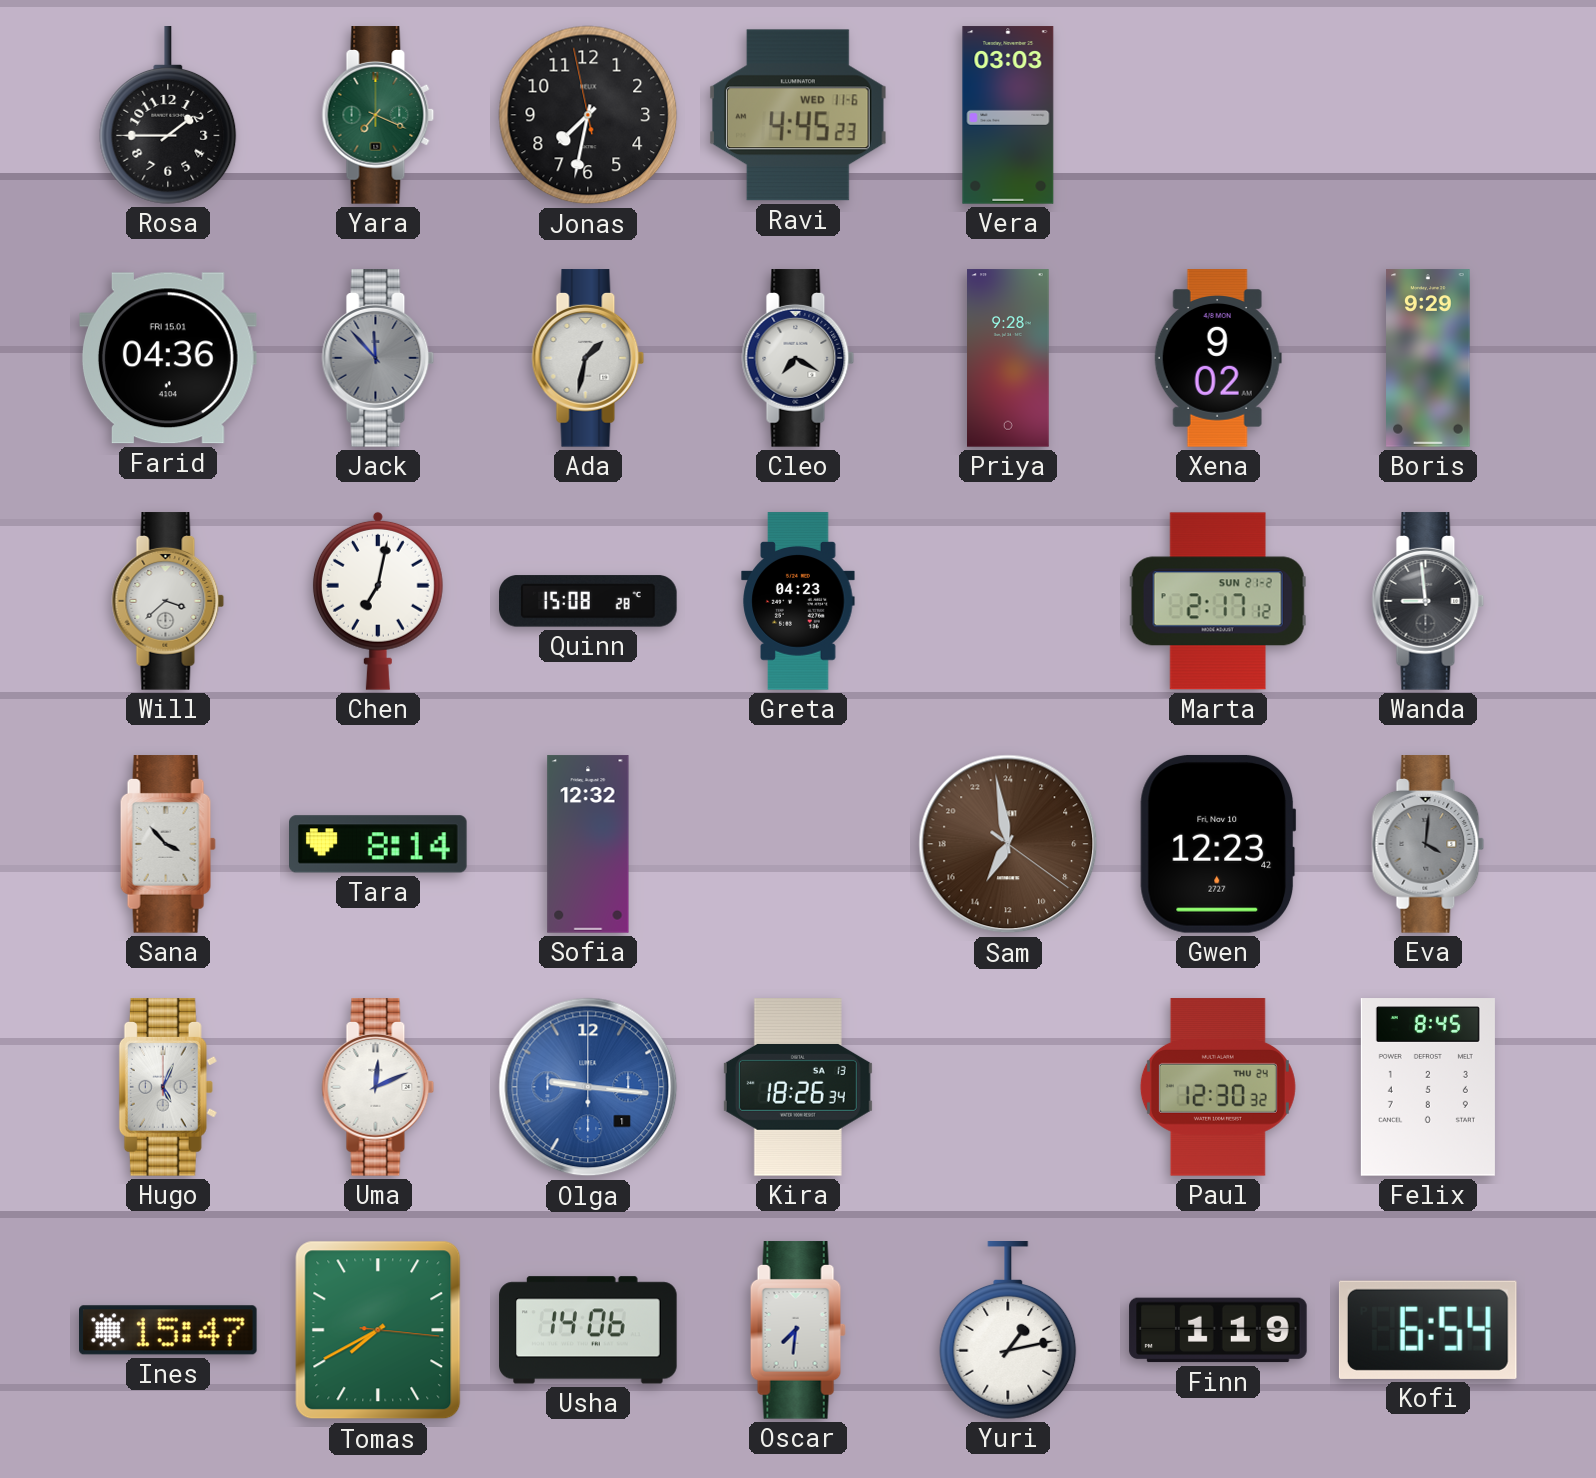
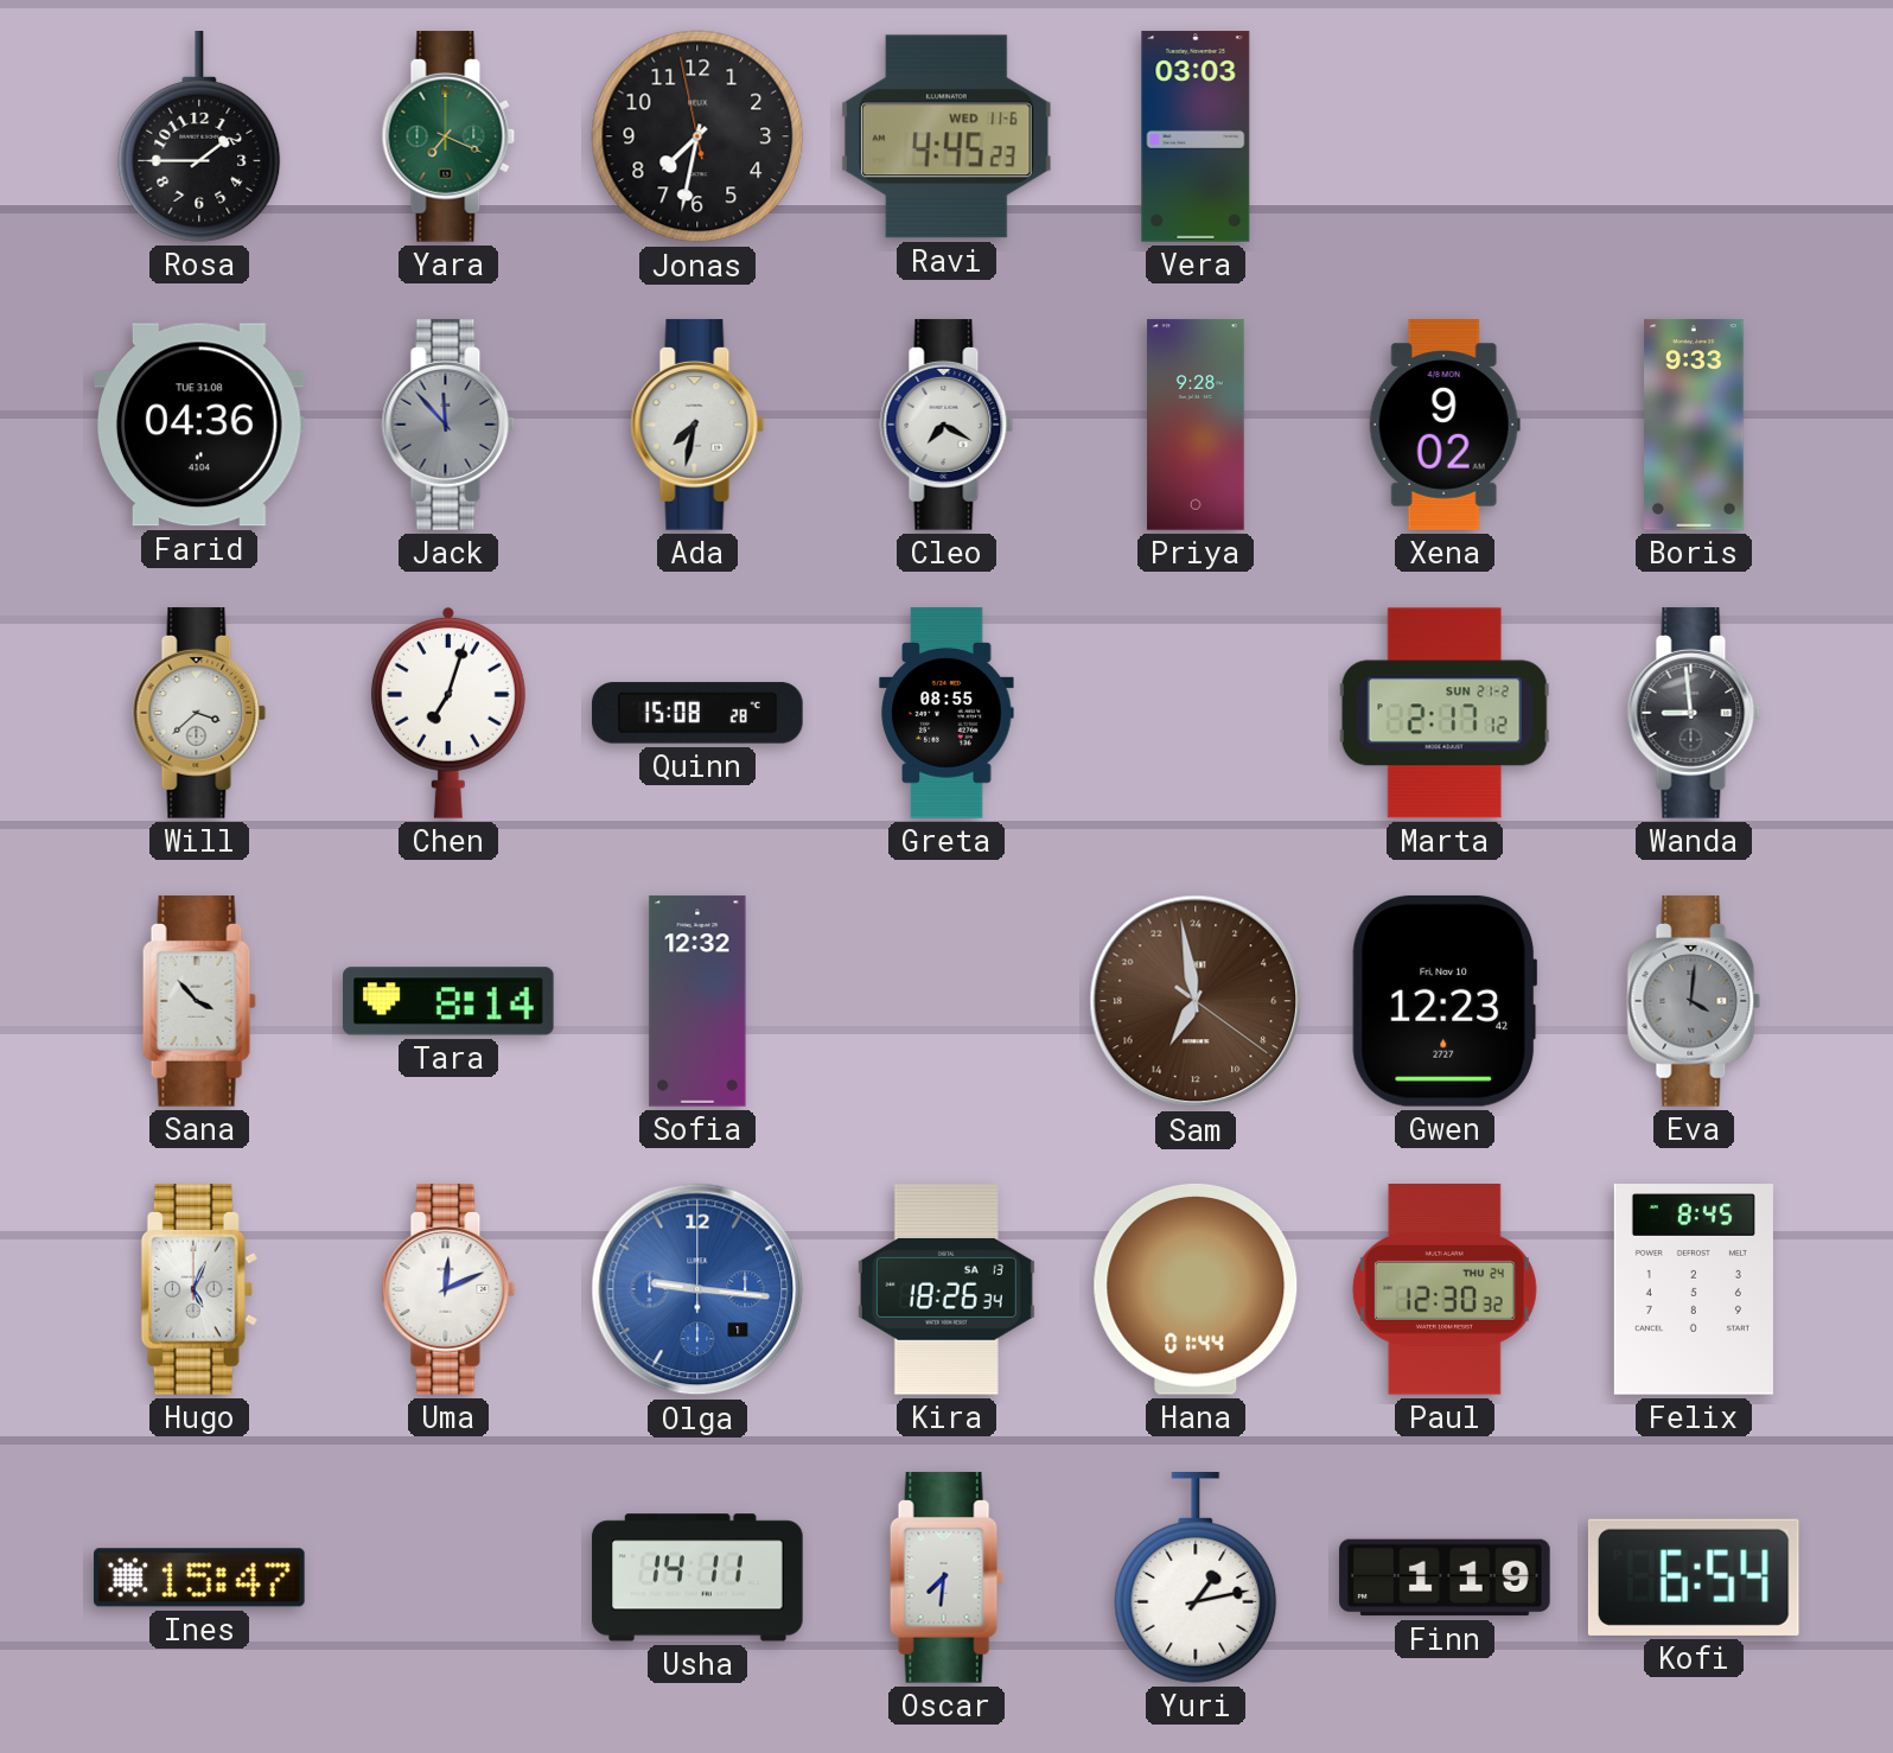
Farid date: FRI 15.01 -> TUE 31.08 (199, 425)
Ada: 1:32 -> 7:32 (697, 425)
Boris: 9:29 -> 9:33 (1694, 425)
Chen: 7:02 -> 7:03 (448, 713)
Greta: 04:23 -> 08:55 (947, 713)
Hana: none -> 01:44 (1196, 1289)
Tomas: 7:40 -> none (378, 1330)
Usha: 14:06 -> 14:11 (697, 1577)
